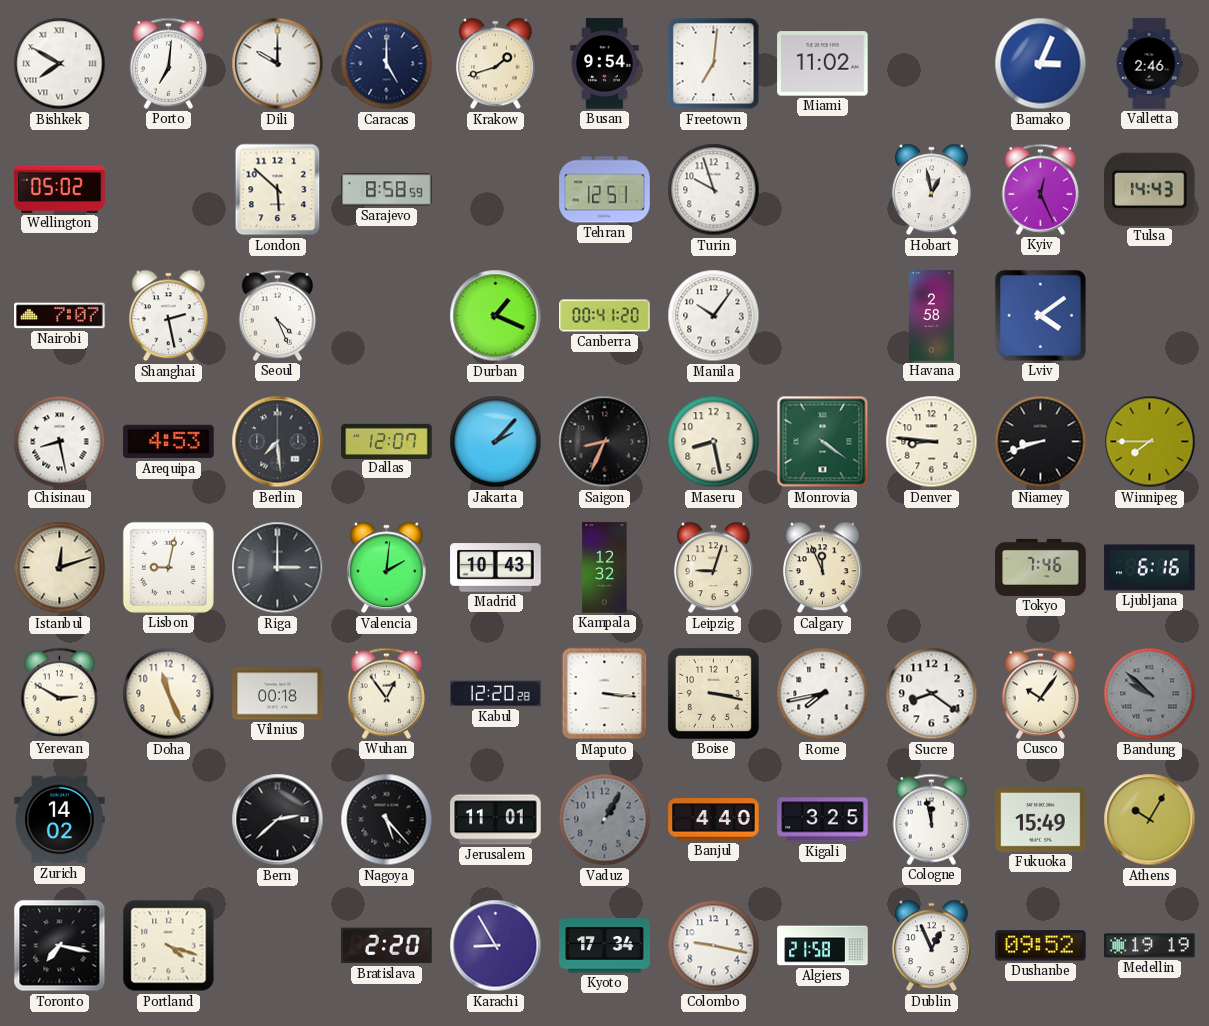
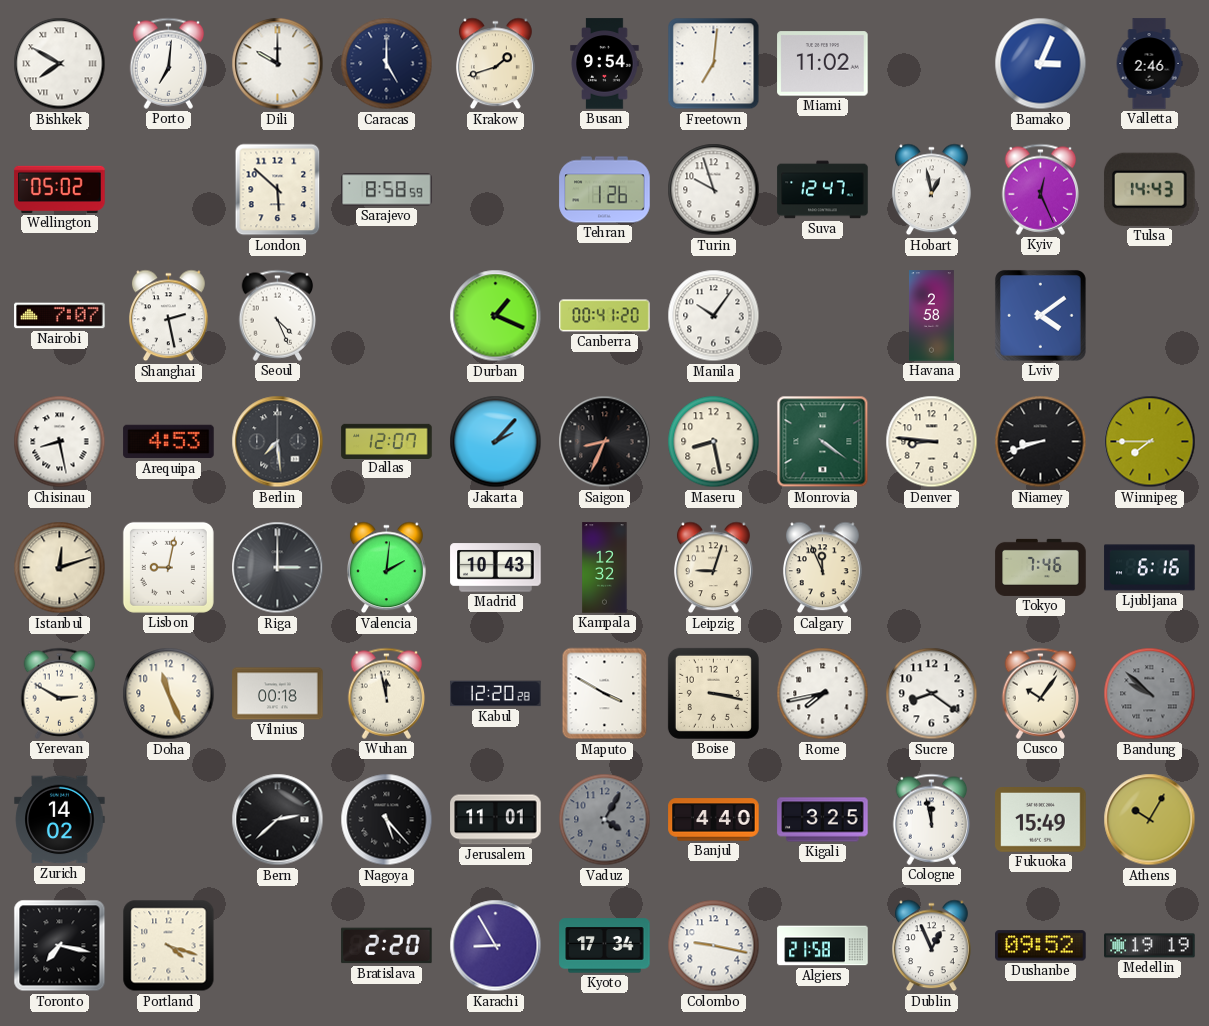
Tehran: 12:51 -> 1:26 (605, 190)
Suva: none -> 12:47 (823, 190)
Wuhan: 12:54 -> 11:58 (387, 693)
Maputo: 3:16 -> 3:50 (605, 694)
Vaduz: 1:05 -> 4:05 (605, 820)
